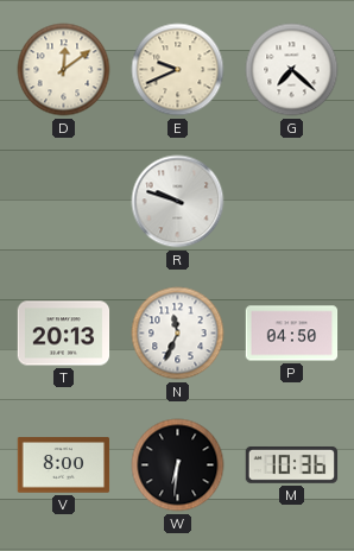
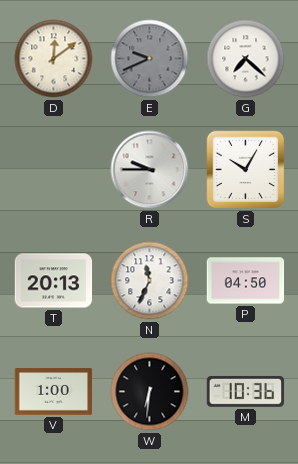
E dial: cream -> grey (150, 59)
R: 9:48 -> 9:45 (150, 170)
S: none -> 10:05 (246, 170)
V: 8:00 -> 1:00 (54, 392)
